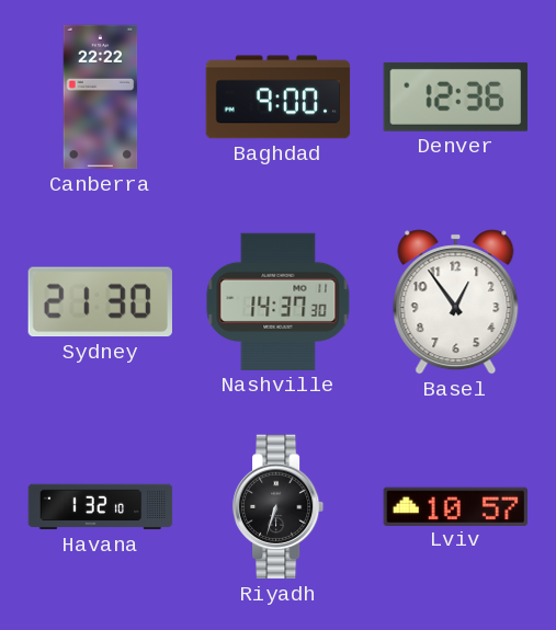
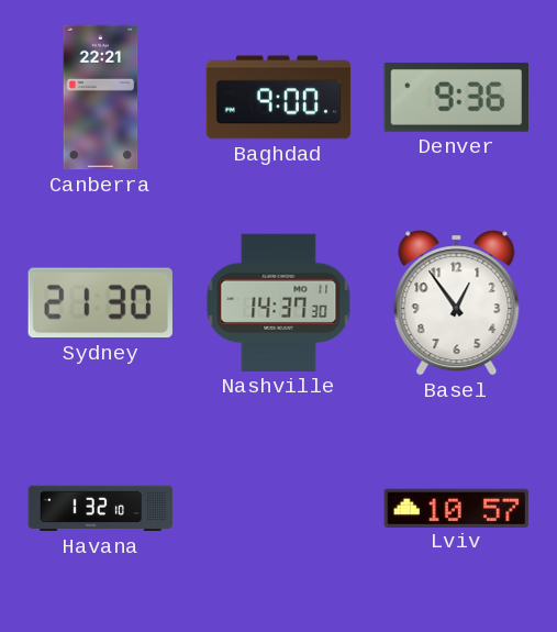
Canberra: 22:22 -> 22:21 (101, 98)
Denver: 12:36 -> 9:36 (456, 97)
Riyadh: 6:33 -> none (279, 507)
